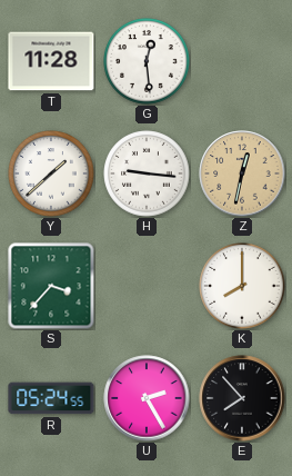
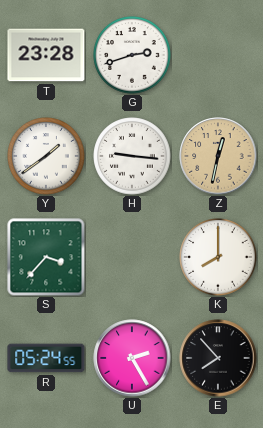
T: 11:28 -> 23:28 (46, 55)
G: 12:29 -> 2:42 (132, 55)
Y: 1:38 -> 1:39 (46, 156)
